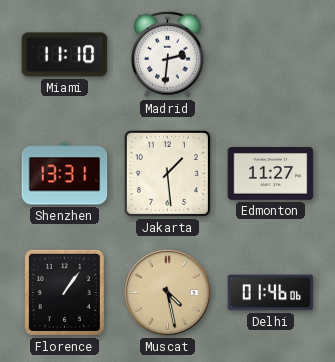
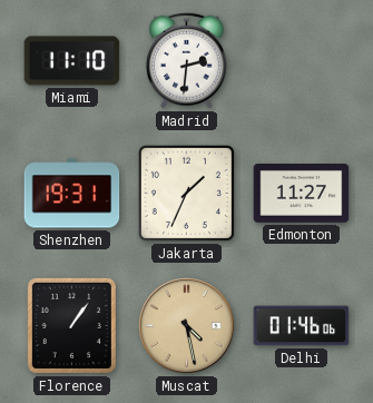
Shenzhen: 13:31 -> 19:31 (72, 194)
Jakarta: 1:29 -> 1:34 (186, 193)
